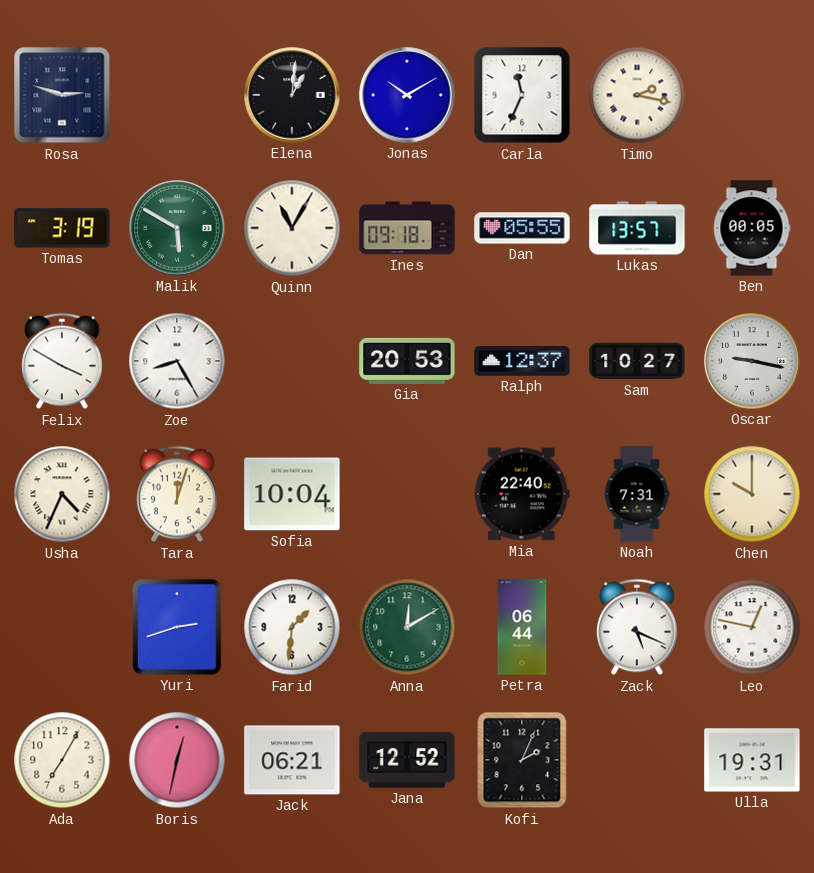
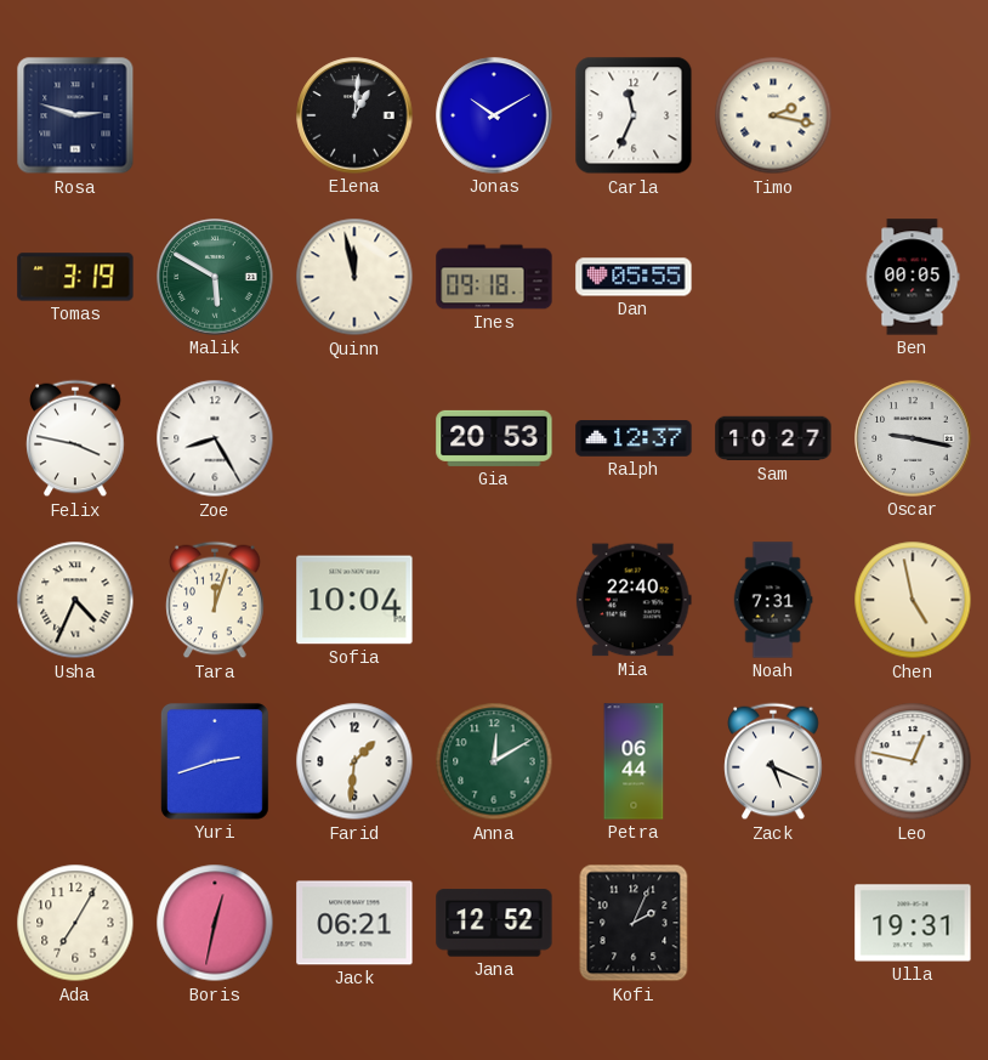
Quinn: 11:05 -> 11:58 (354, 277)
Lukas: 13:57 -> none (637, 228)
Felix: 3:50 -> 3:47 (75, 438)
Chen: 10:00 -> 4:58 (913, 600)
